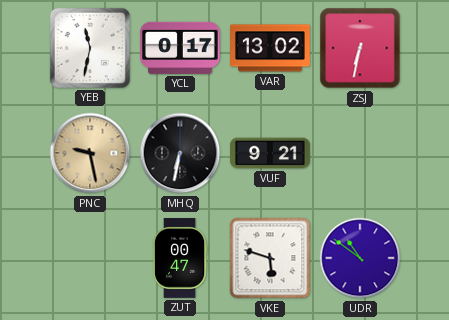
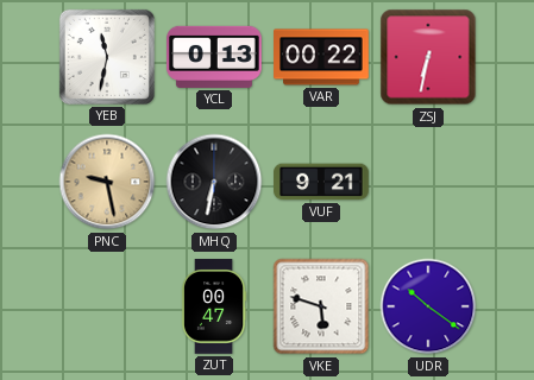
YCL: 0:17 -> 0:13 (214, 57)
VAR: 13:02 -> 00:22 (321, 57)
UDR: 10:51 -> 10:21 (428, 306)
